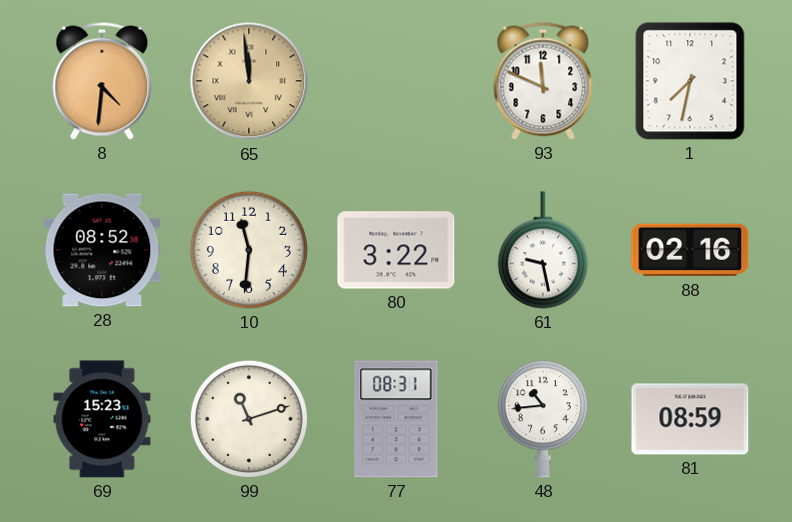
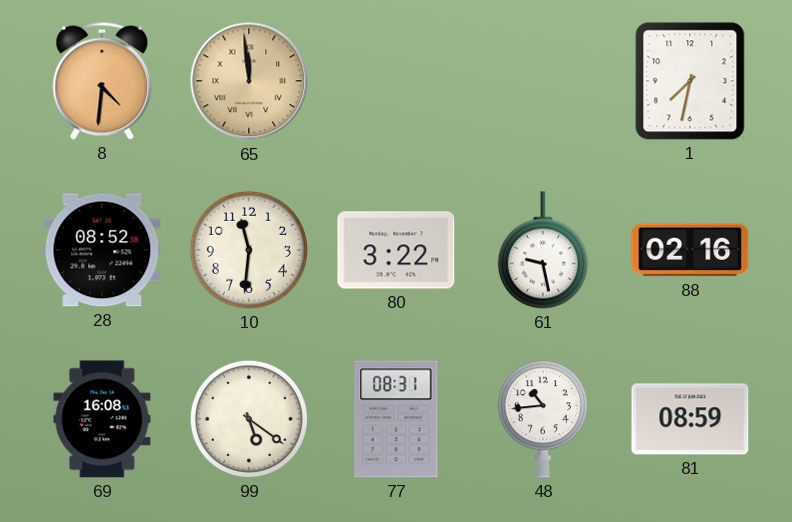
93: 11:49 -> none (543, 81)
69: 15:23 -> 16:08 (102, 419)
99: 11:12 -> 5:21 (249, 419)
